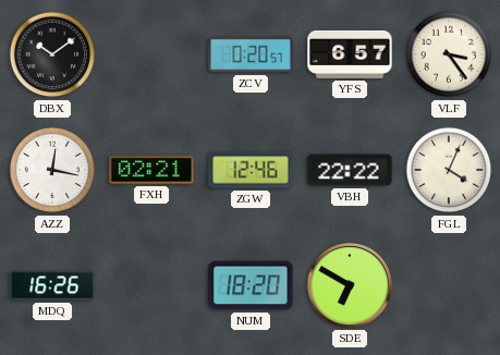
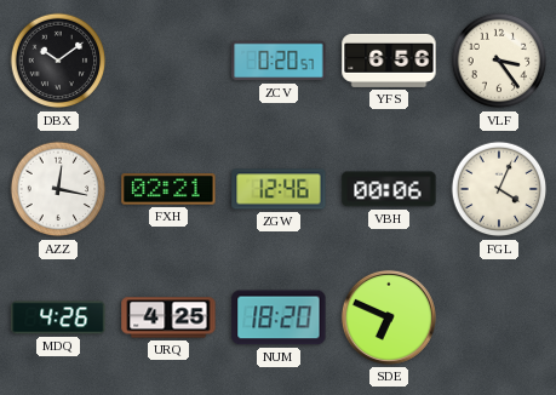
YFS: 6:57 -> 6:56 (389, 61)
VBH: 22:22 -> 00:06 (389, 189)
MDQ: 16:26 -> 4:26 (58, 317)
URQ: none -> 4:25 (168, 317)
SDE: 6:50 -> 6:49 (389, 317)
